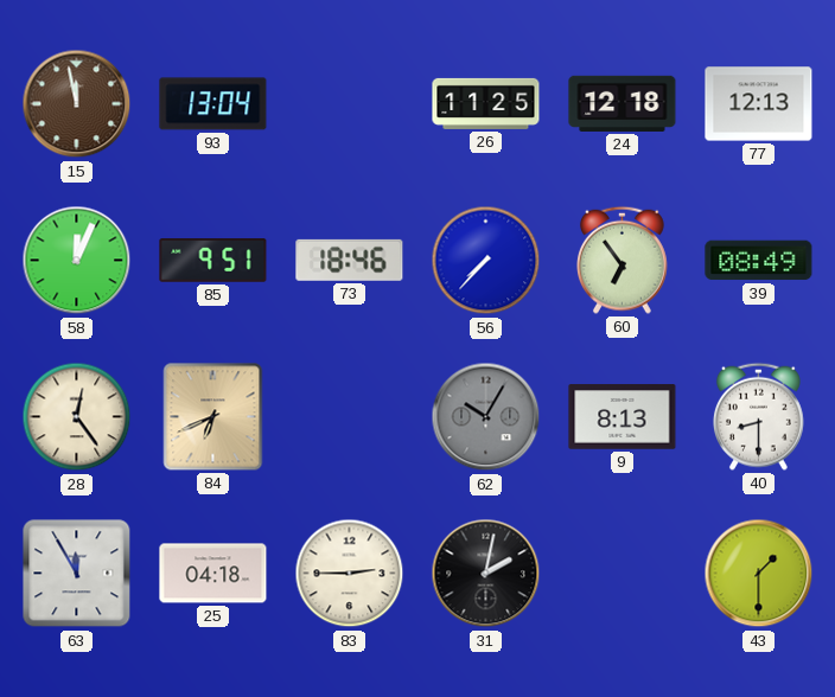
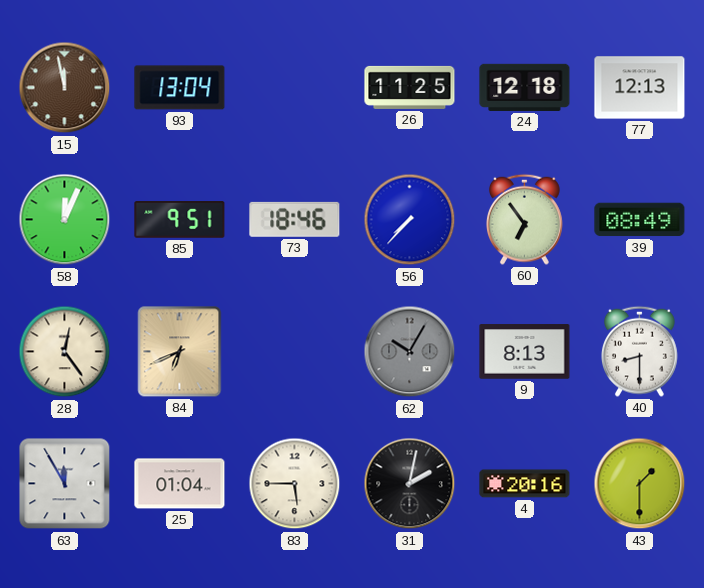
25: 04:18 -> 01:04 (180, 484)
83: 2:45 -> 5:45 (295, 484)
4: none -> 20:16 (525, 484)
